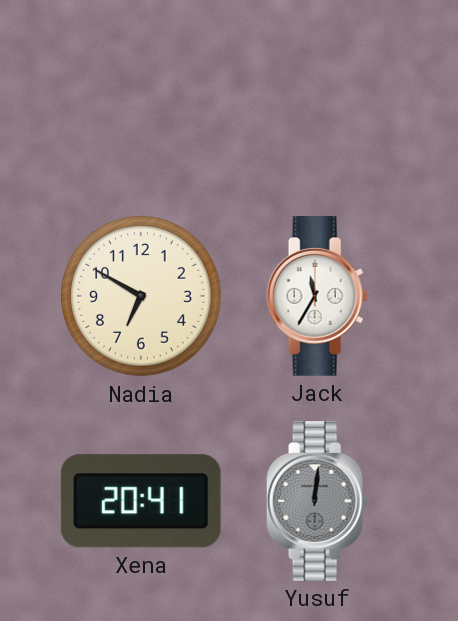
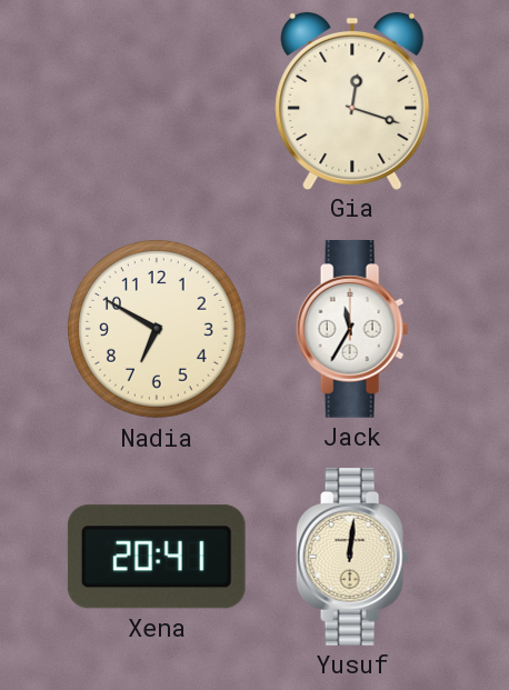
Gia: none -> 12:18 (352, 100)
Yusuf dial: grey -> cream (352, 558)
